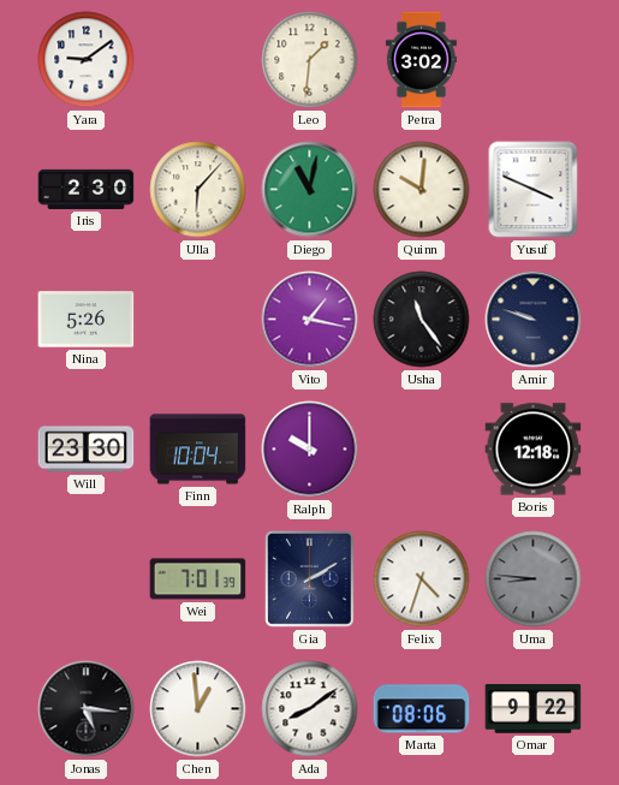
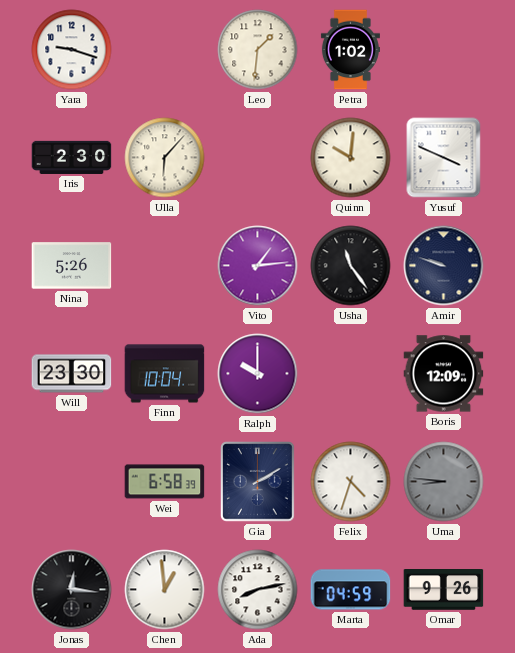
Yara: 9:09 -> 9:18 (72, 50)
Petra: 3:02 -> 1:02 (350, 50)
Diego: 11:02 -> none (310, 190)
Vito: 1:17 -> 1:14 (258, 266)
Boris: 12:18 -> 12:09 (444, 374)
Wei: 7:01 -> 6:58 (165, 482)
Jonas: 5:16 -> 12:16 (72, 590)
Ada: 8:09 -> 8:13 (258, 590)
Marta: 08:06 -> 04:59 (351, 590)
Omar: 9:22 -> 9:26 (444, 590)
